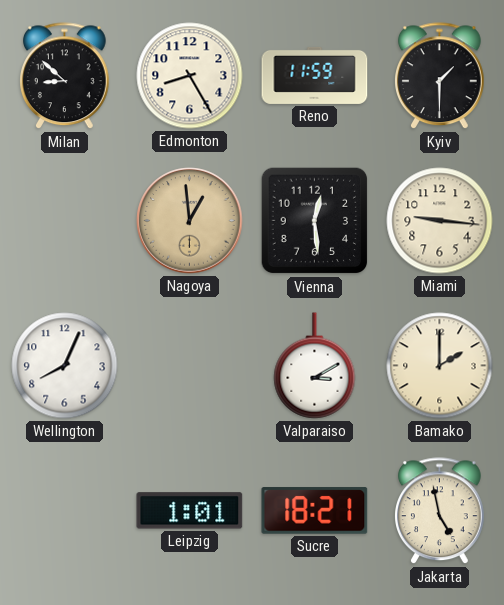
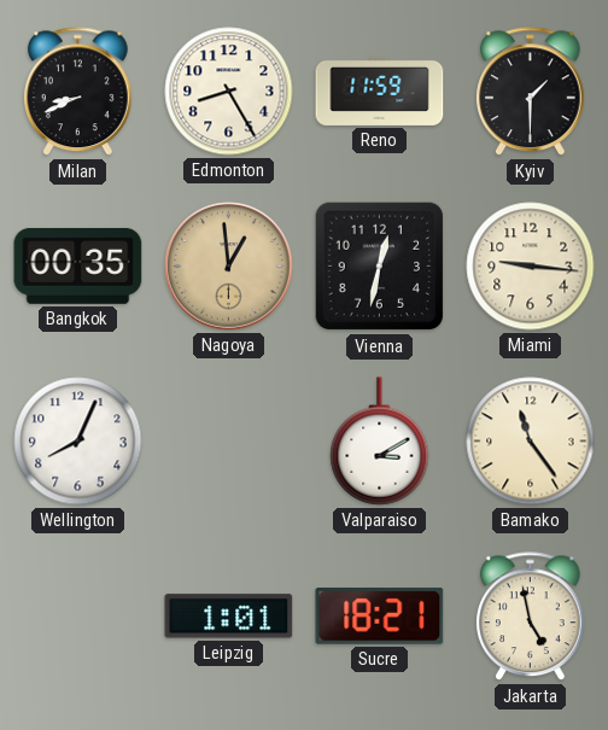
Milan: 8:52 -> 8:41 (78, 92)
Bangkok: none -> 00:35 (78, 265)
Vienna: 12:29 -> 12:32 (380, 267)
Bamako: 2:00 -> 11:24 (531, 442)
